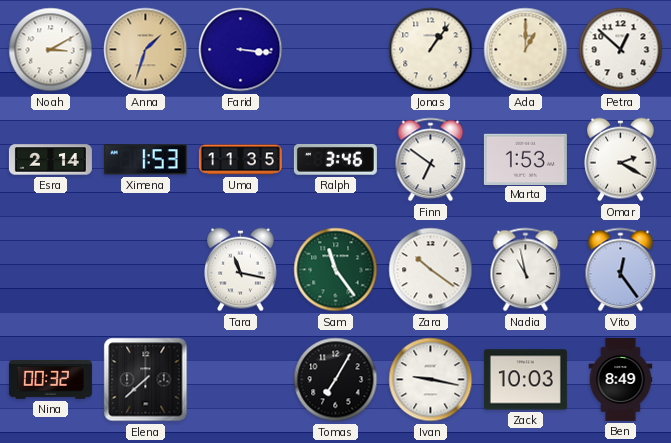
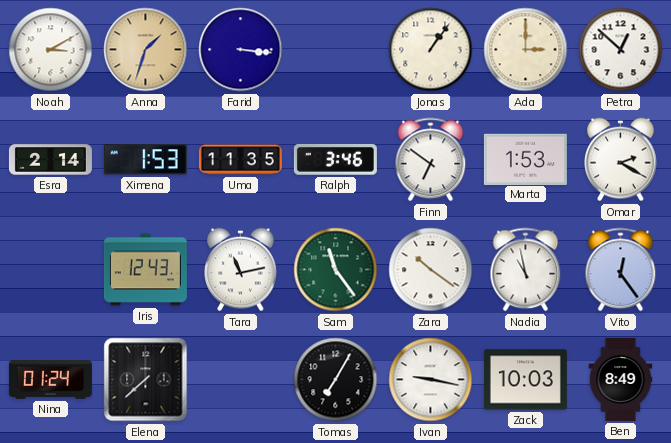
Ada: 1:00 -> 3:00 (526, 50)
Iris: none -> 12:43 (145, 270)
Tara: 11:17 -> 11:13 (241, 270)
Nina: 00:32 -> 01:24 (50, 380)
